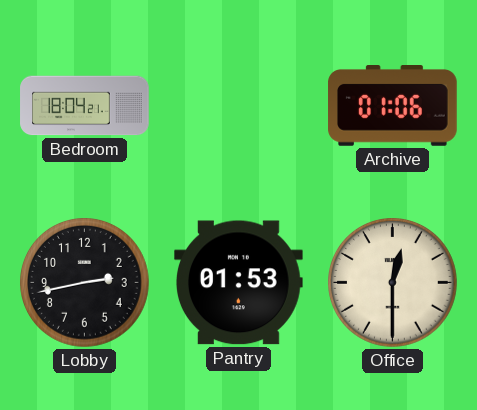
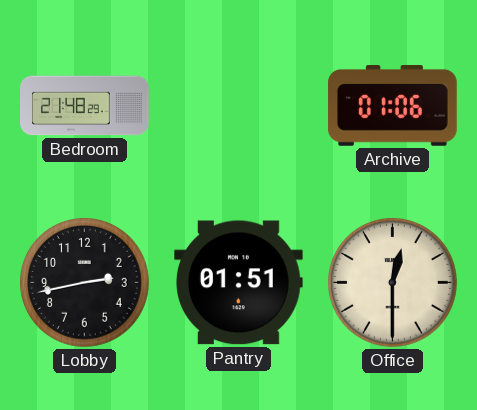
Bedroom: 18:04 -> 21:48 (85, 106)
Pantry: 01:53 -> 01:51 (239, 283)
